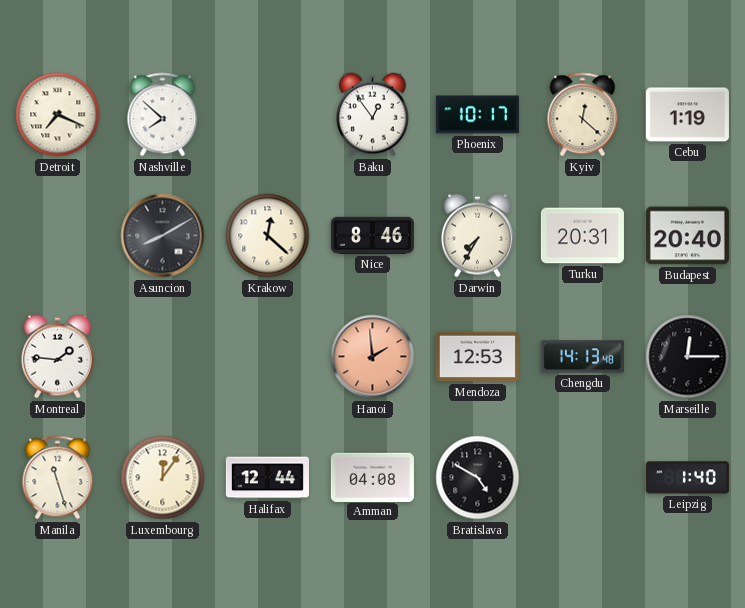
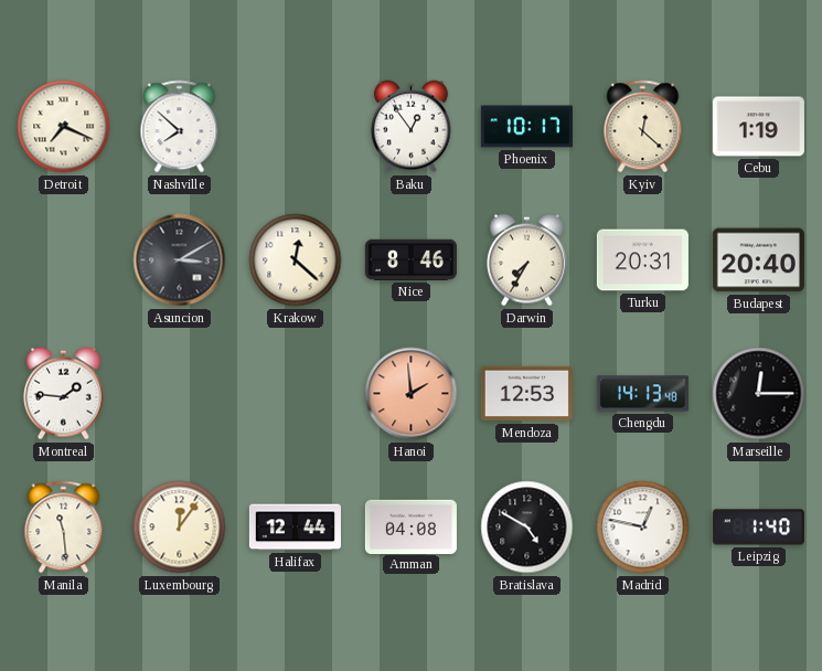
Asuncion: 8:10 -> 3:10 (180, 260)
Manila: 11:27 -> 11:29 (64, 528)
Madrid: none -> 12:47 (643, 528)
